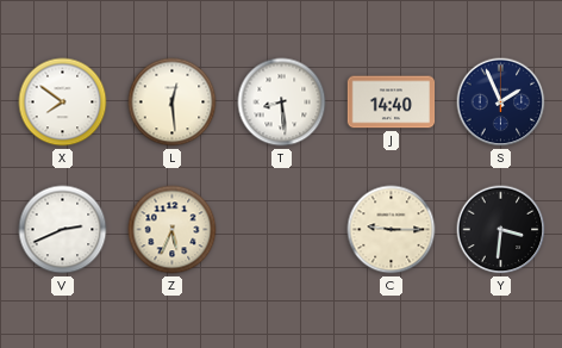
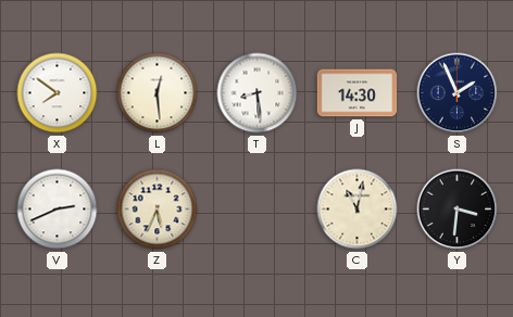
J: 14:40 -> 14:30 (358, 93)
C: 9:15 -> 11:02 (358, 210)
